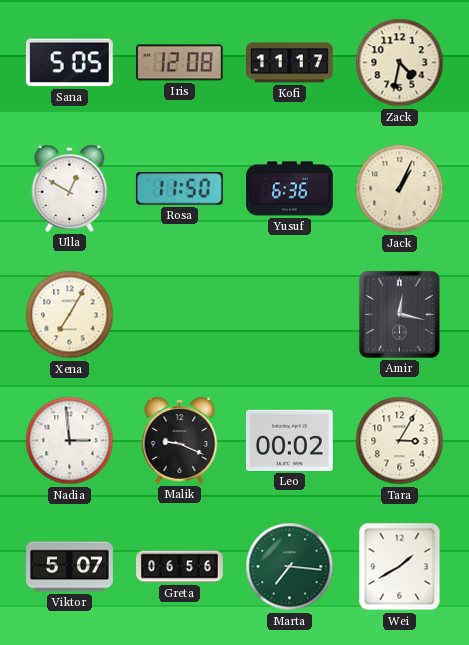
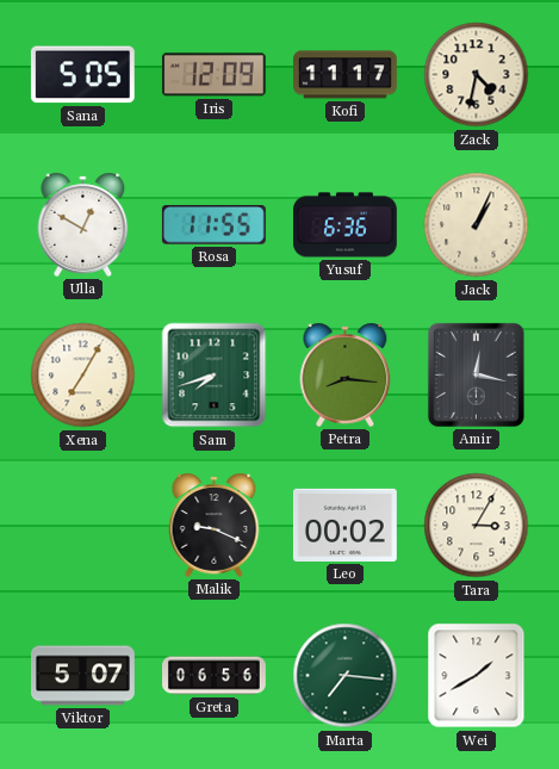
Iris: 12:08 -> 12:09 (213, 75)
Rosa: 11:50 -> 11:55 (213, 225)
Sam: none -> 7:42 (215, 376)
Petra: none -> 8:16 (346, 374)
Nadia: 2:59 -> none (70, 441)
